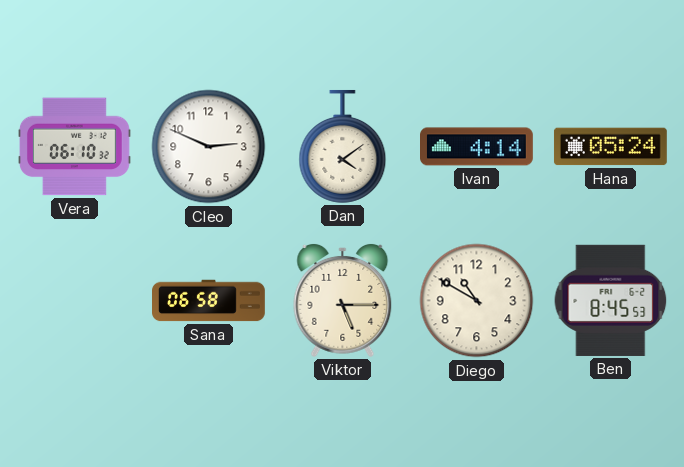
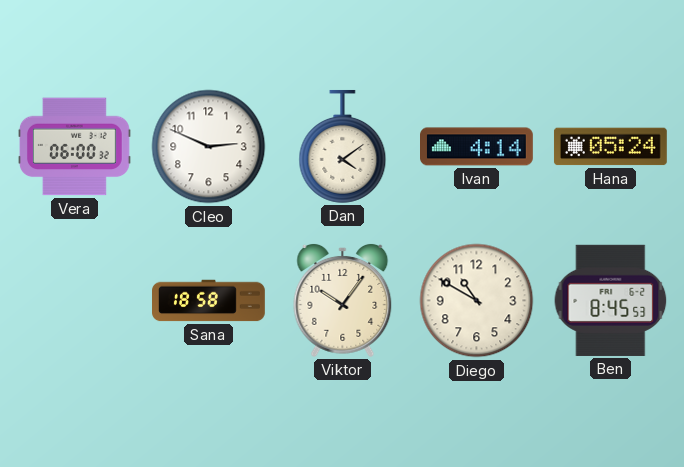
Vera: 06:10 -> 06:00 (75, 147)
Sana: 06:58 -> 18:58 (209, 301)
Viktor: 5:15 -> 10:06 (343, 300)
